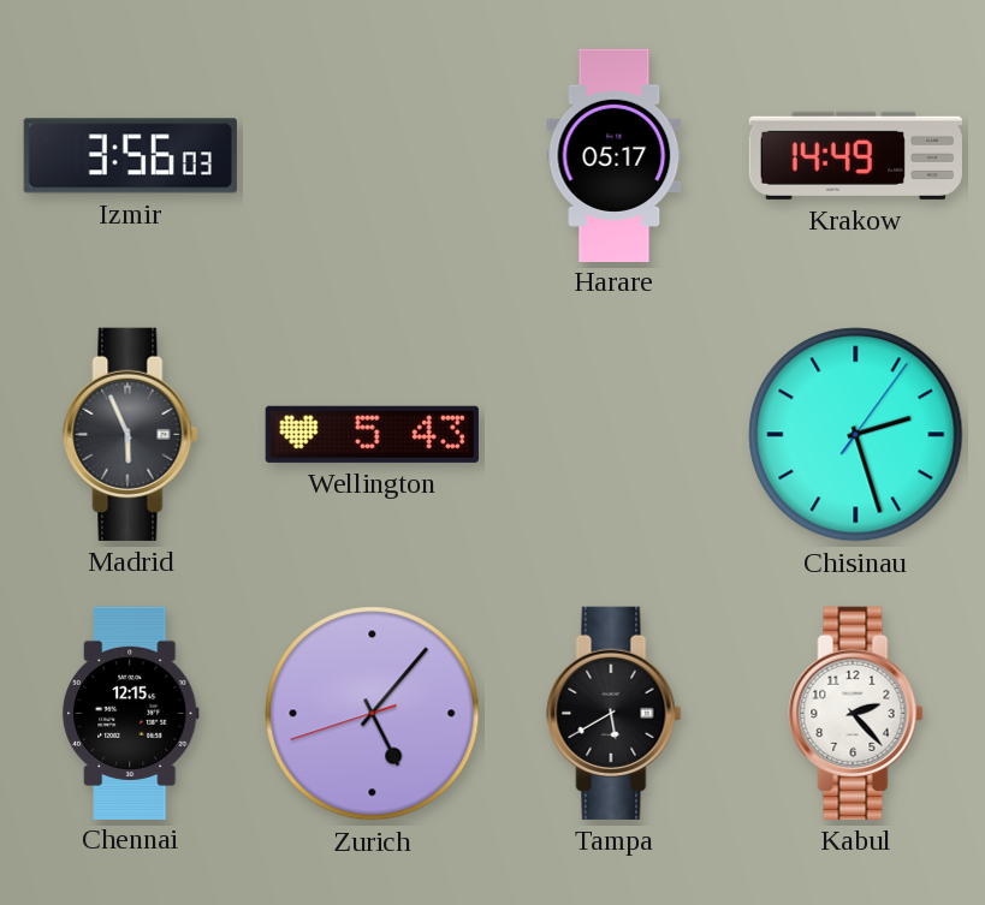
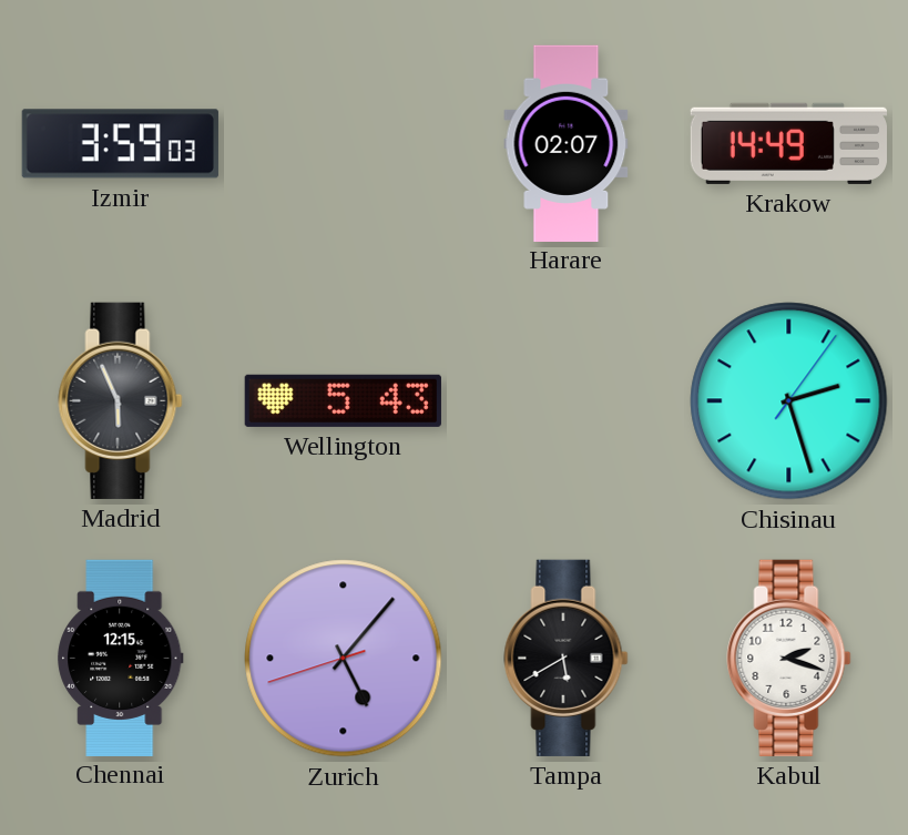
Izmir: 3:56 -> 3:59 (120, 144)
Harare: 05:17 -> 02:07 (567, 143)
Kabul: 2:23 -> 2:18 (789, 658)
